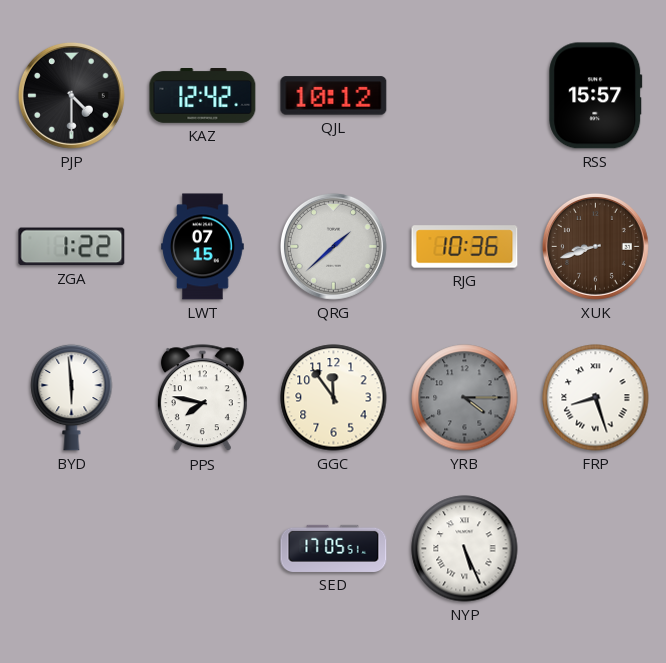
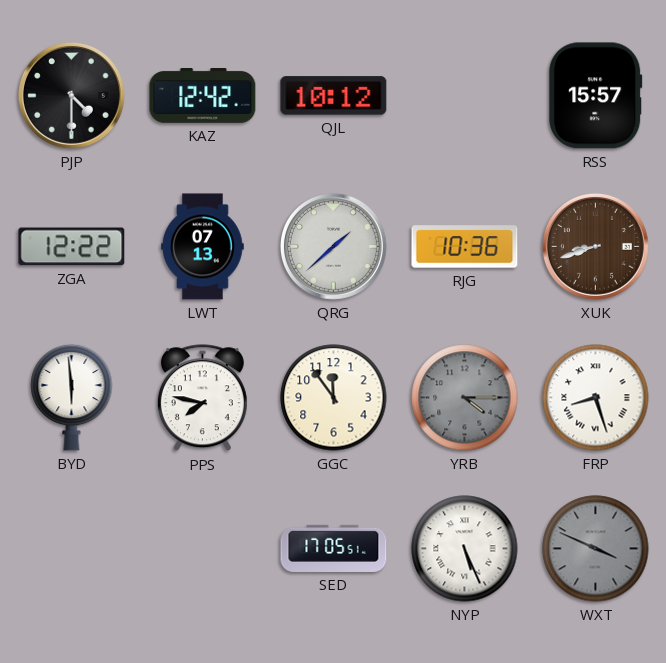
ZGA: 1:22 -> 12:22 (72, 247)
LWT: 07:15 -> 07:13 (203, 247)
WXT: none -> 3:49 (596, 549)
